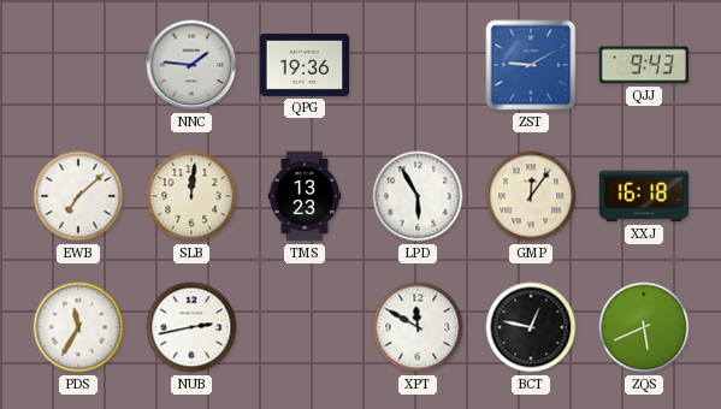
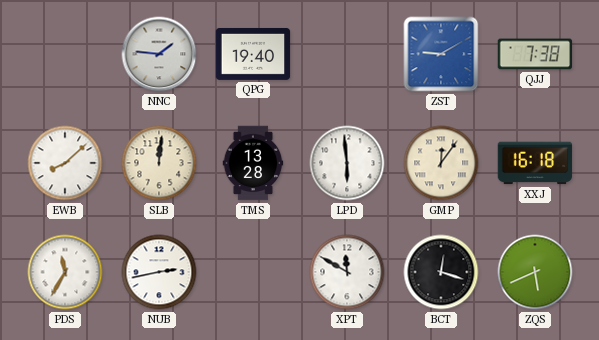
QPG: 19:36 -> 19:40 (253, 54)
QJJ: 9:43 -> 7:38 (535, 54)
EWB: 7:08 -> 8:08 (65, 163)
TMS: 13:23 -> 13:28 (253, 163)
LPD: 5:55 -> 5:59 (347, 163)
BCT: 12:47 -> 12:18 (441, 272)
